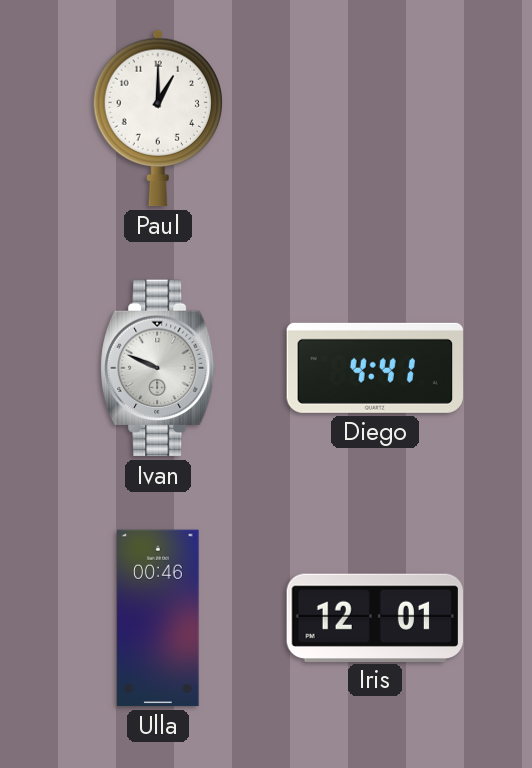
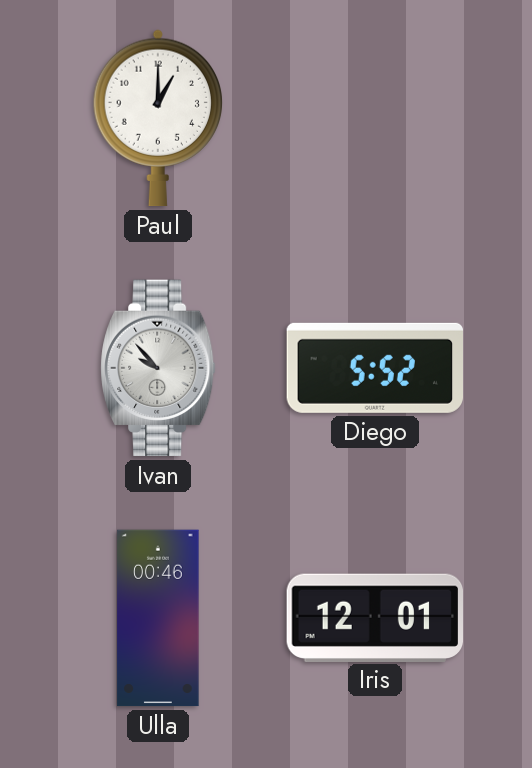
Ivan: 9:49 -> 9:53 (159, 368)
Diego: 4:41 -> 5:52 (374, 368)
